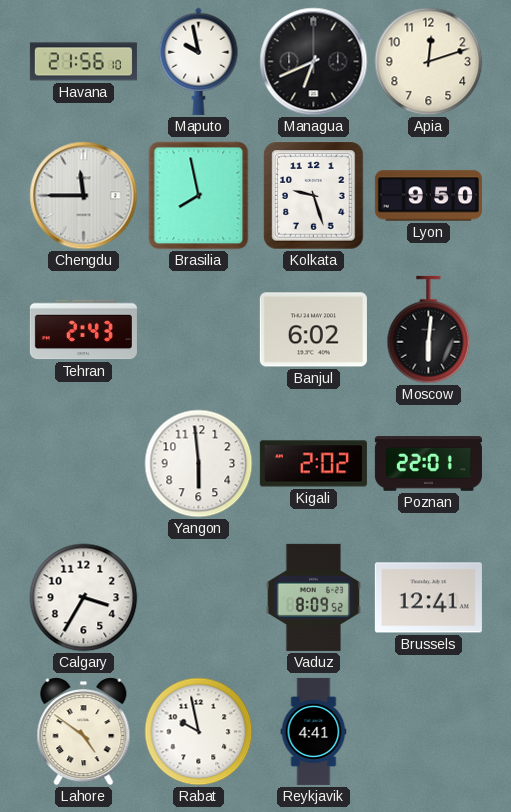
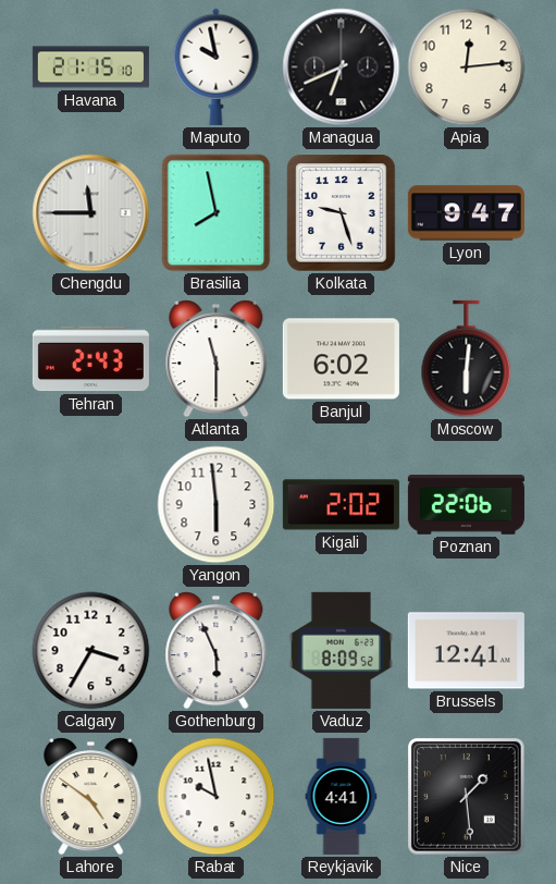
Havana: 21:56 -> 21:15 (90, 67)
Apia: 12:12 -> 12:14 (467, 67)
Lyon: 9:50 -> 9:47 (466, 213)
Atlanta: none -> 11:30 (217, 359)
Poznan: 22:01 -> 22:06 (466, 505)
Gothenburg: none -> 5:56 (217, 651)
Nice: none -> 1:29 (467, 797)
